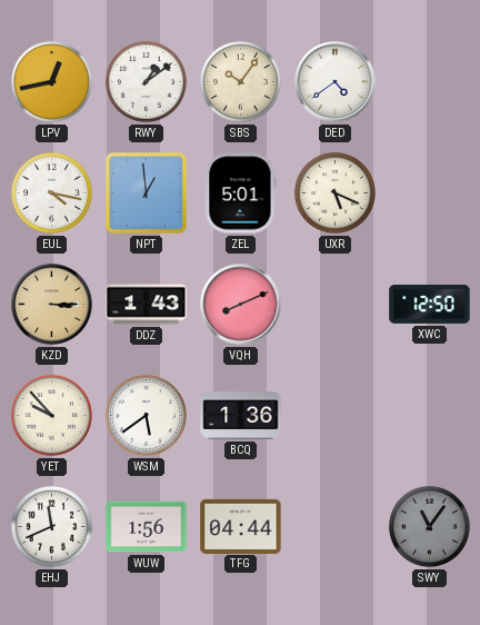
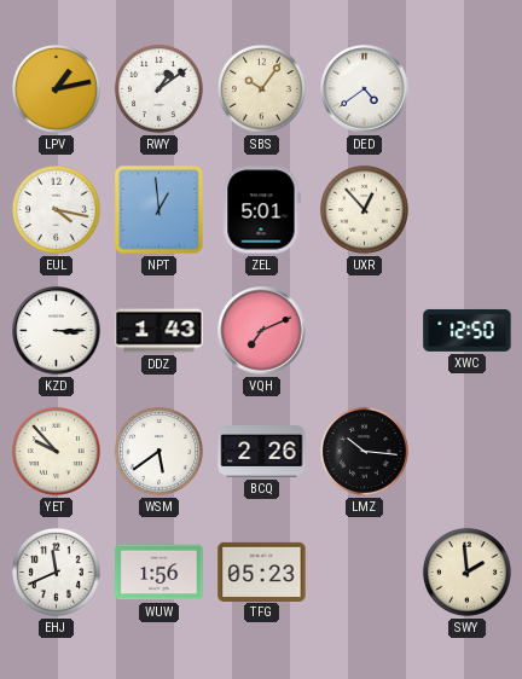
LPV: 12:43 -> 1:13 (56, 88)
UXR: 5:19 -> 12:53 (364, 209)
KZD dial: champagne -> white (57, 331)
VQH: 8:11 -> 7:11 (262, 331)
BCQ: 1:36 -> 2:26 (262, 452)
LMZ: none -> 10:16 (364, 451)
TFG: 04:44 -> 05:23 (262, 571)
SWY: 11:06 -> 1:59 (466, 571)
SWY dial: grey -> cream (466, 571)
